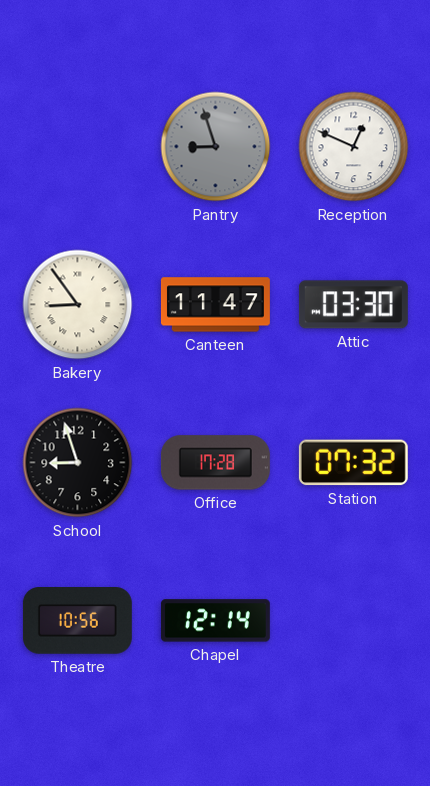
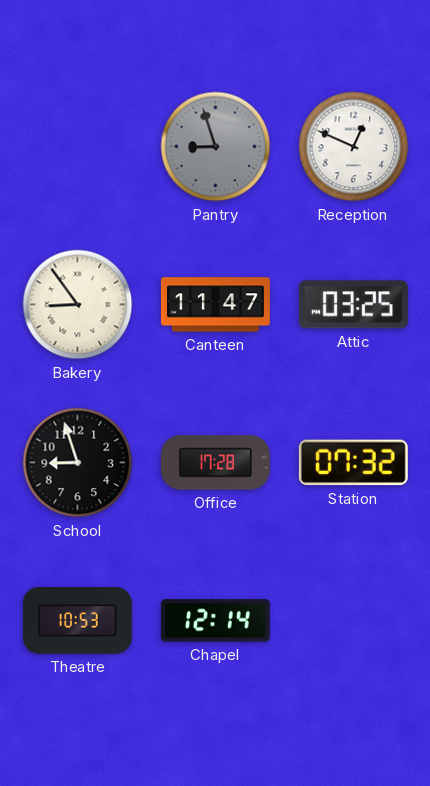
Attic: 03:30 -> 03:25 (353, 305)
Theatre: 10:56 -> 10:53 (77, 621)
